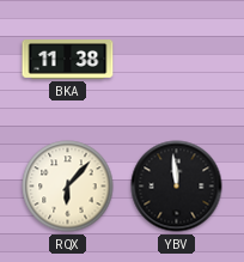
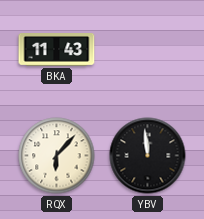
BKA: 11:38 -> 11:43 (57, 50)
